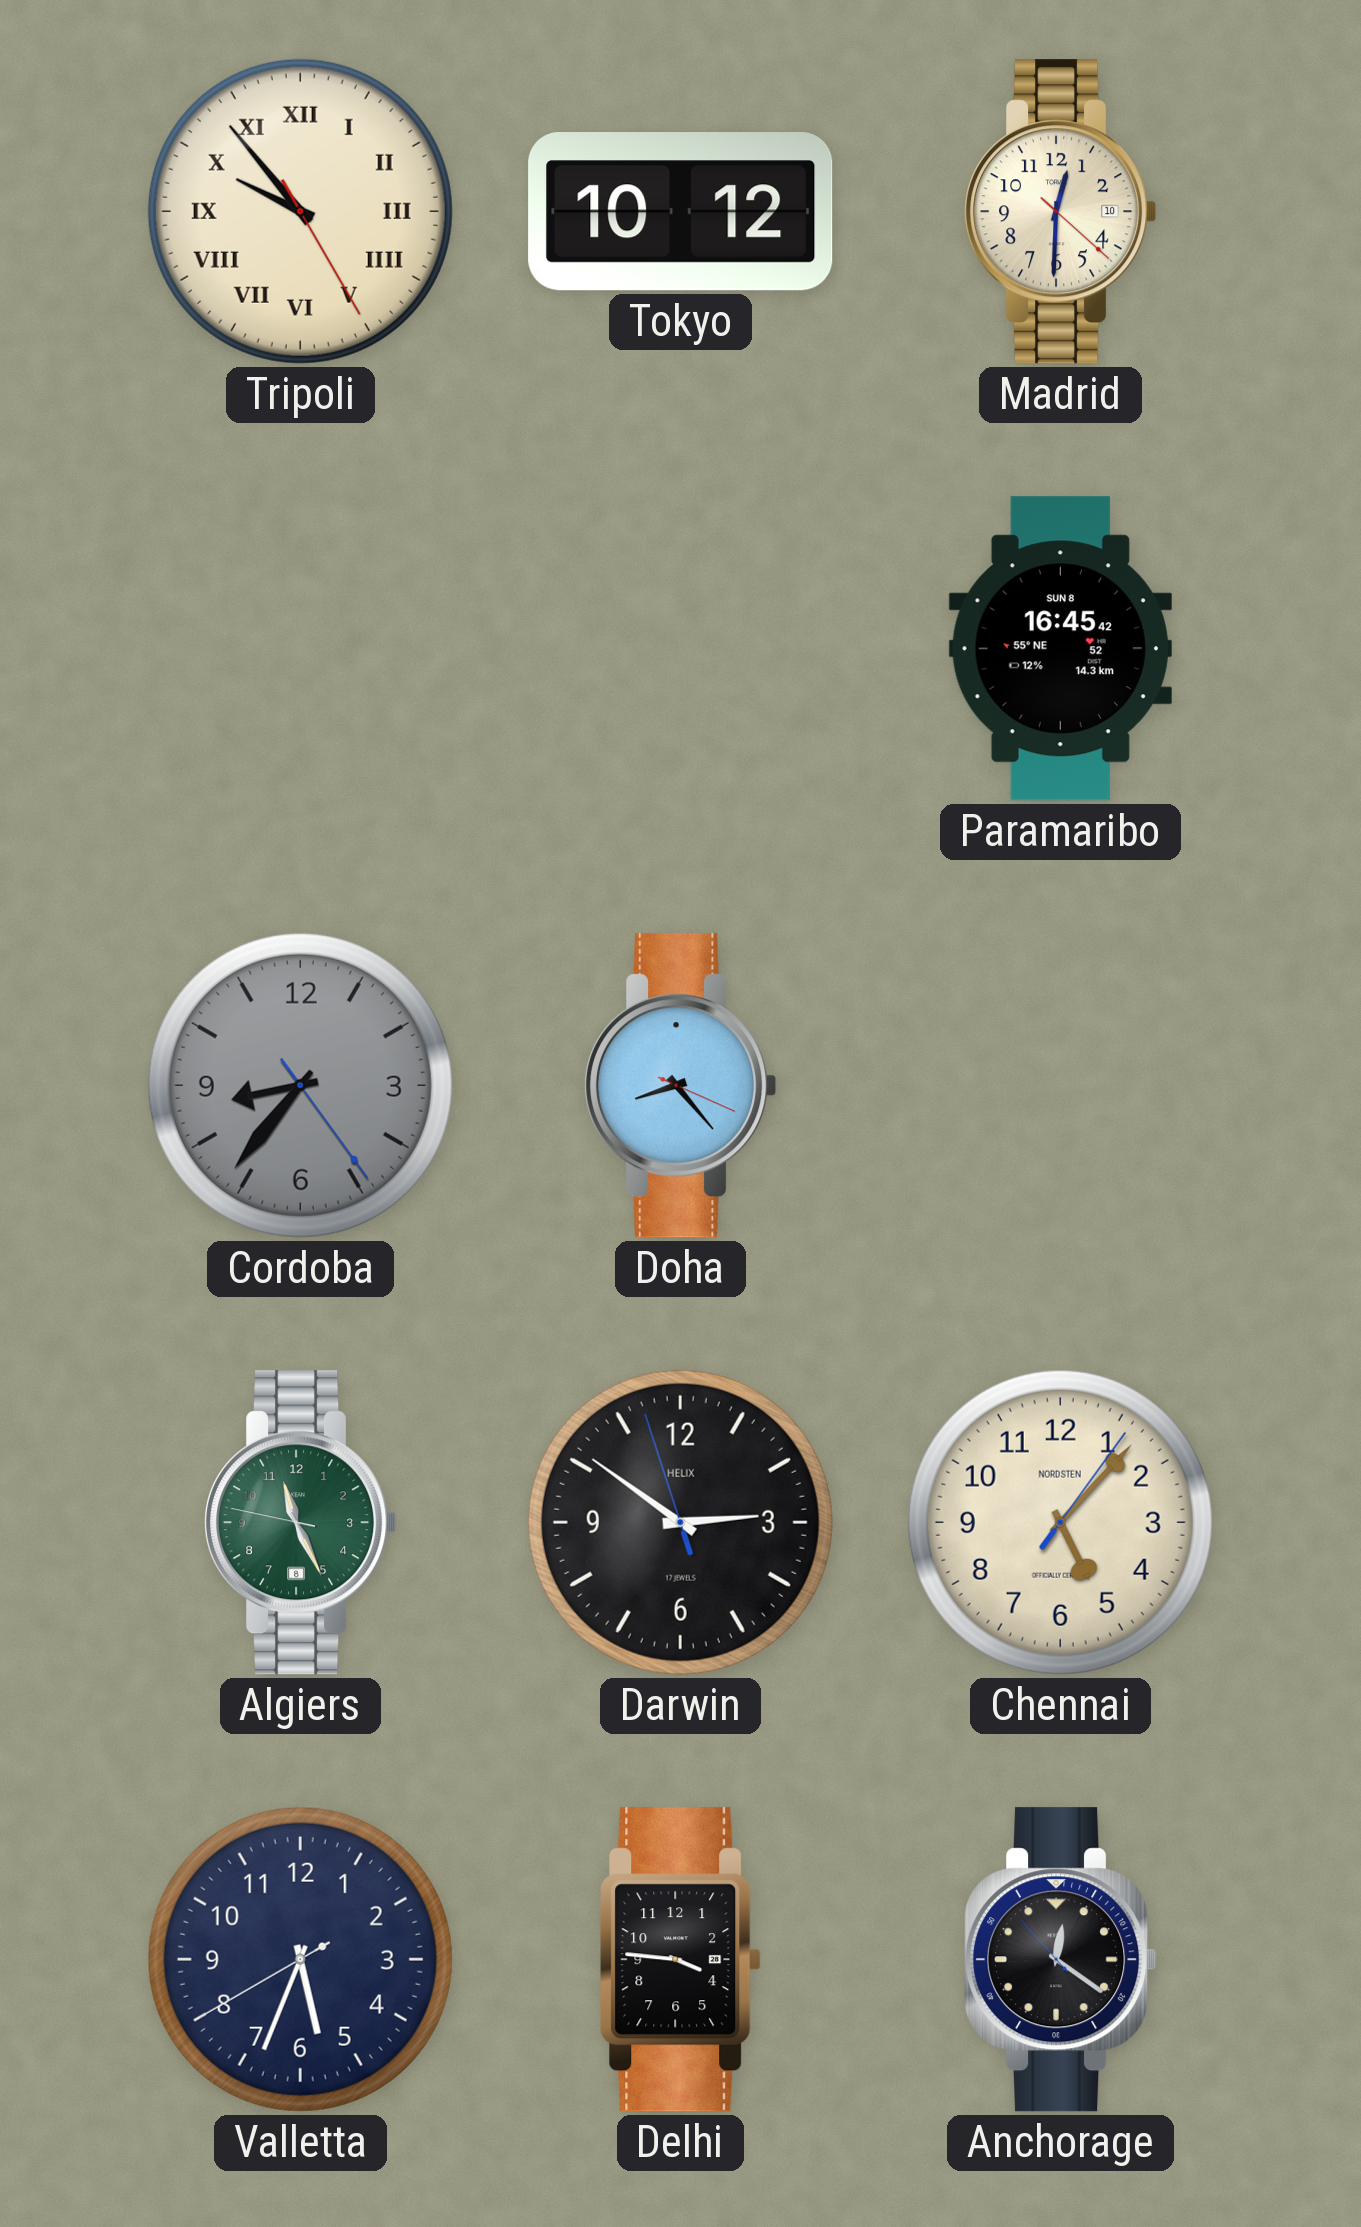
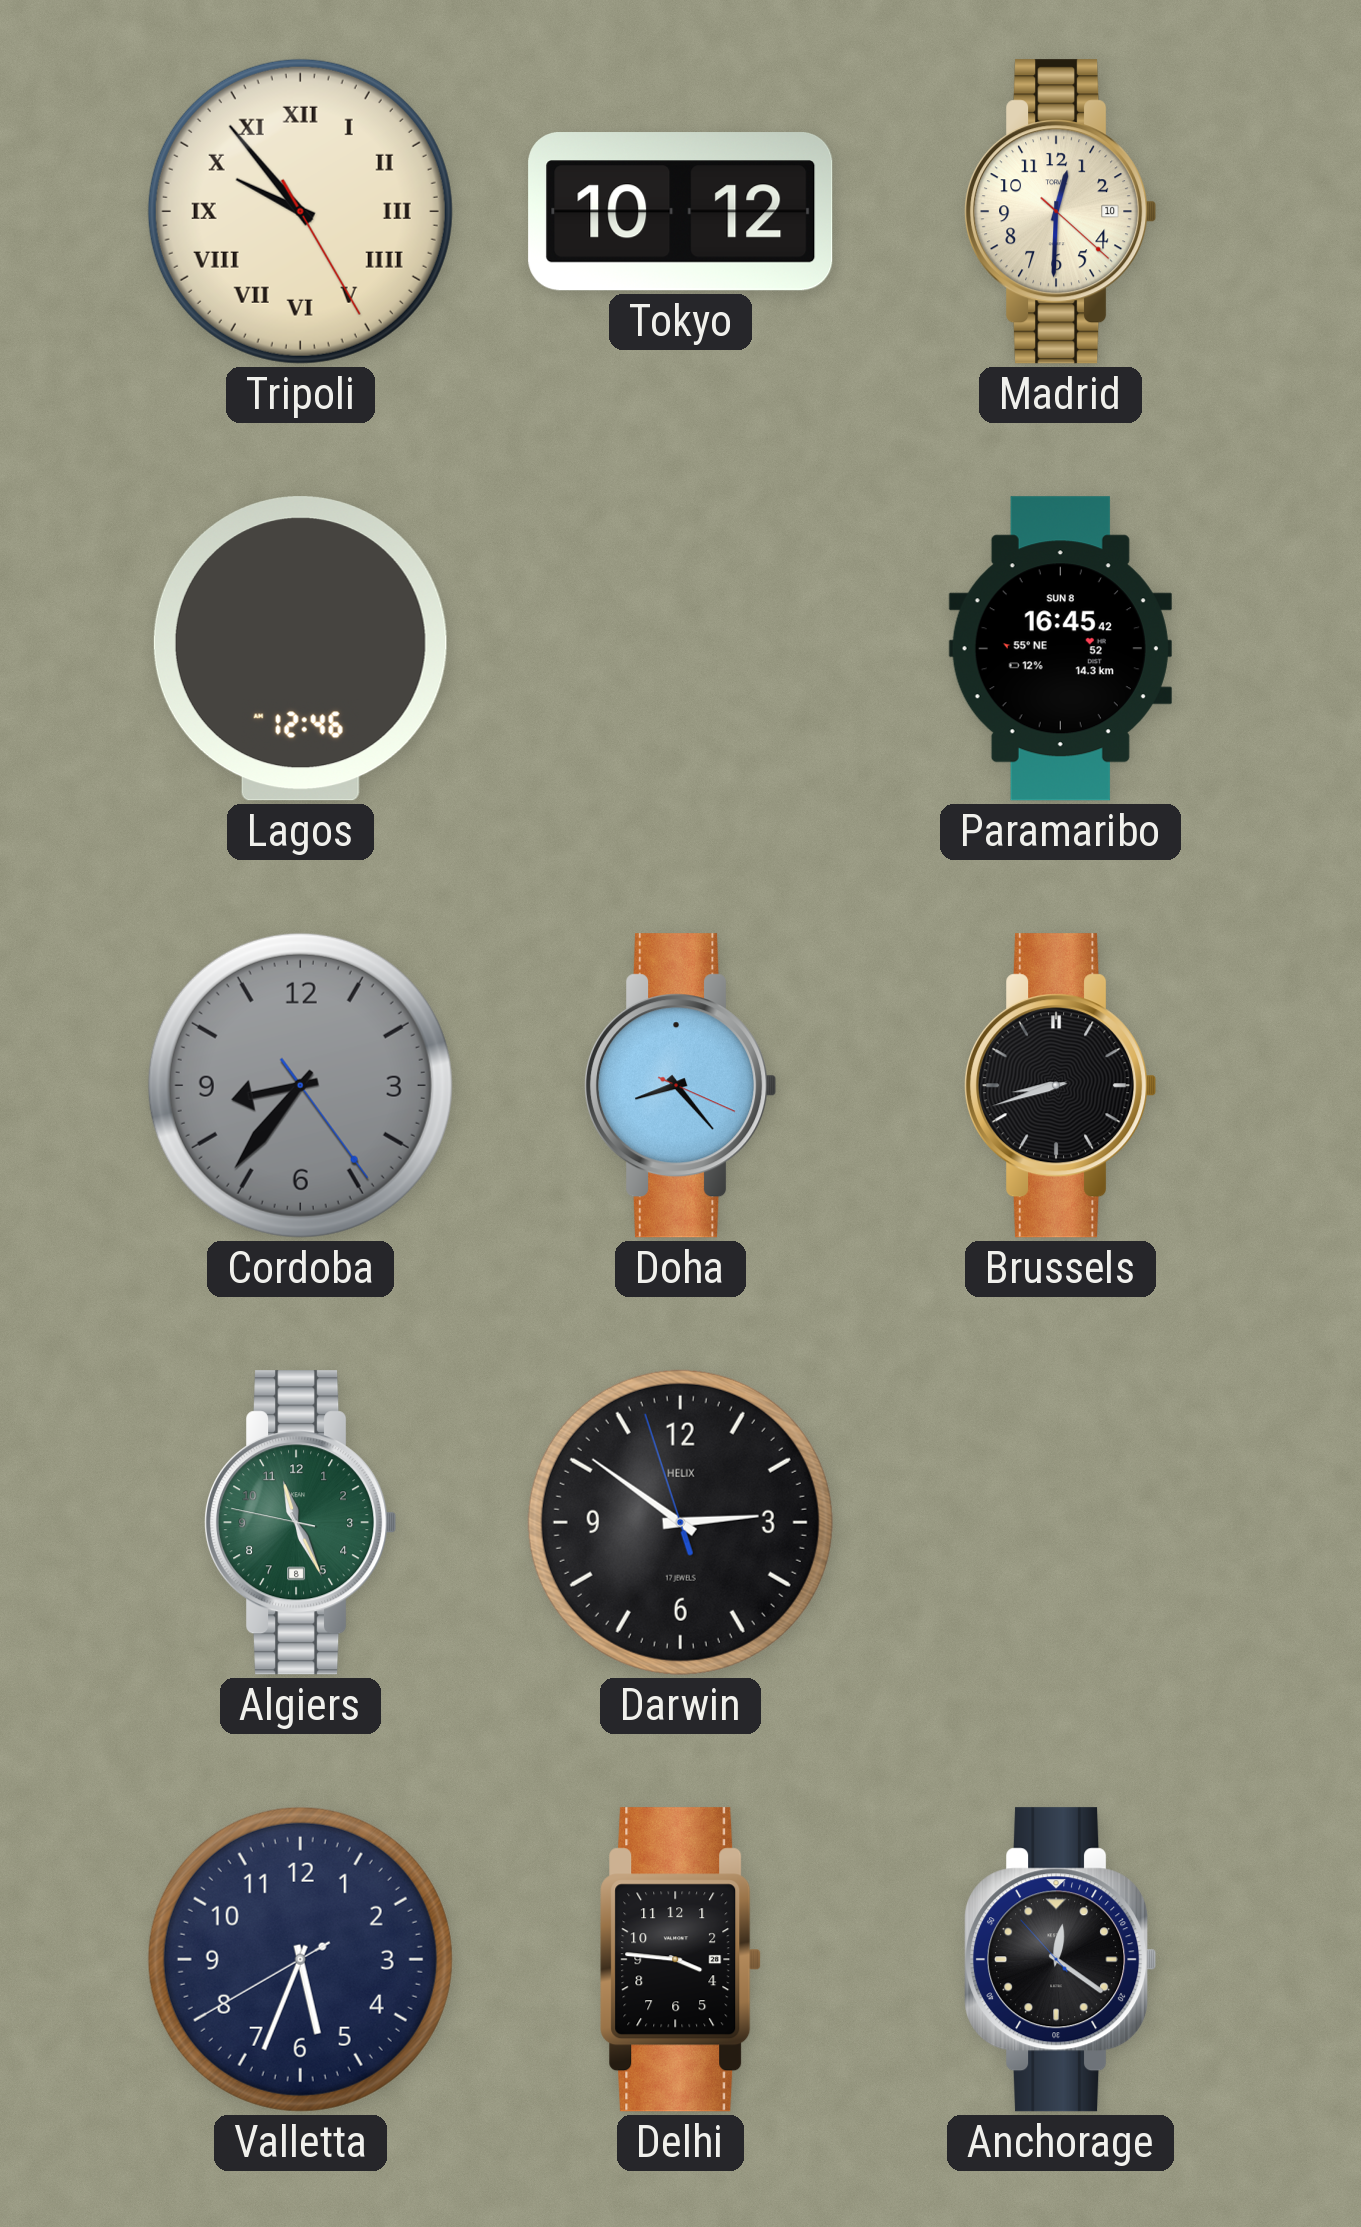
Lagos: none -> 12:46 (300, 649)
Brussels: none -> 8:42 (1061, 1086)
Chennai: 5:07 -> none (1060, 1522)
